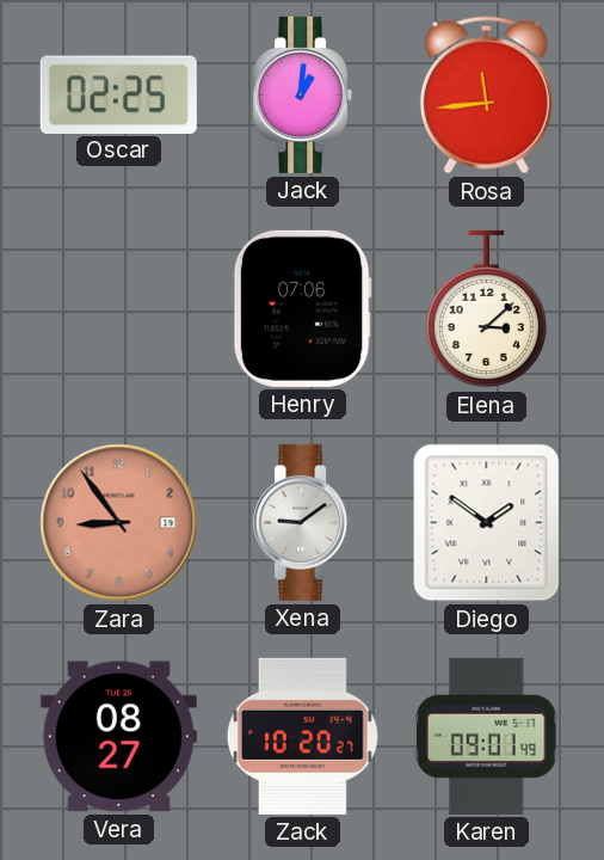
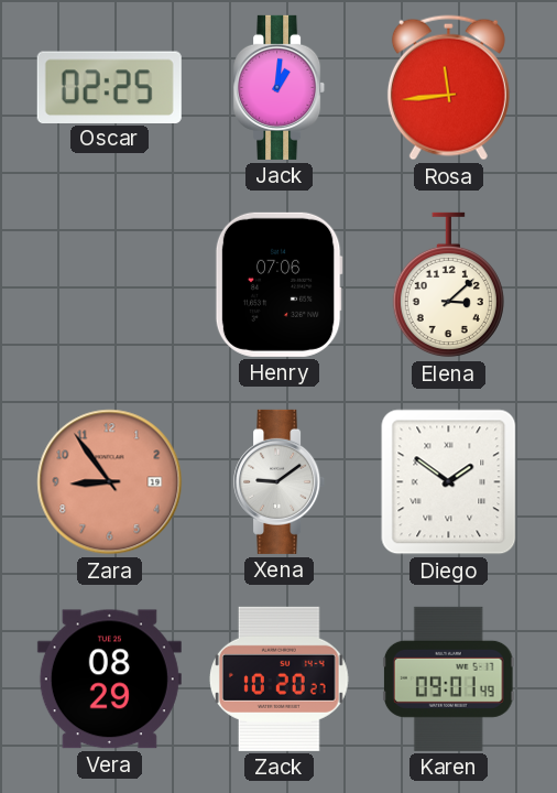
Vera: 08:27 -> 08:29 (109, 680)
